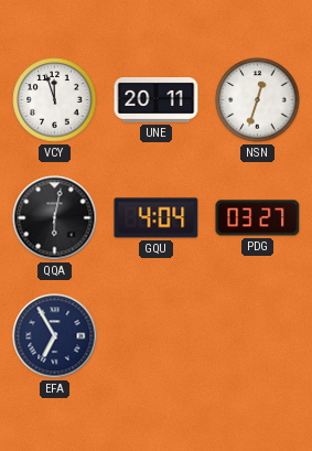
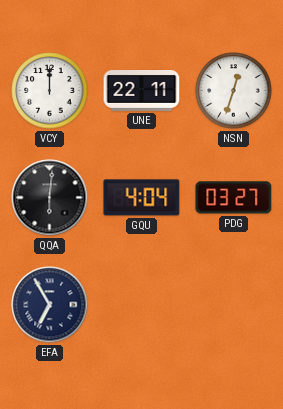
VCY: 11:57 -> 12:00 (50, 91)
UNE: 20:11 -> 22:11 (142, 91)
QQA: 6:02 -> 6:01 (50, 198)
